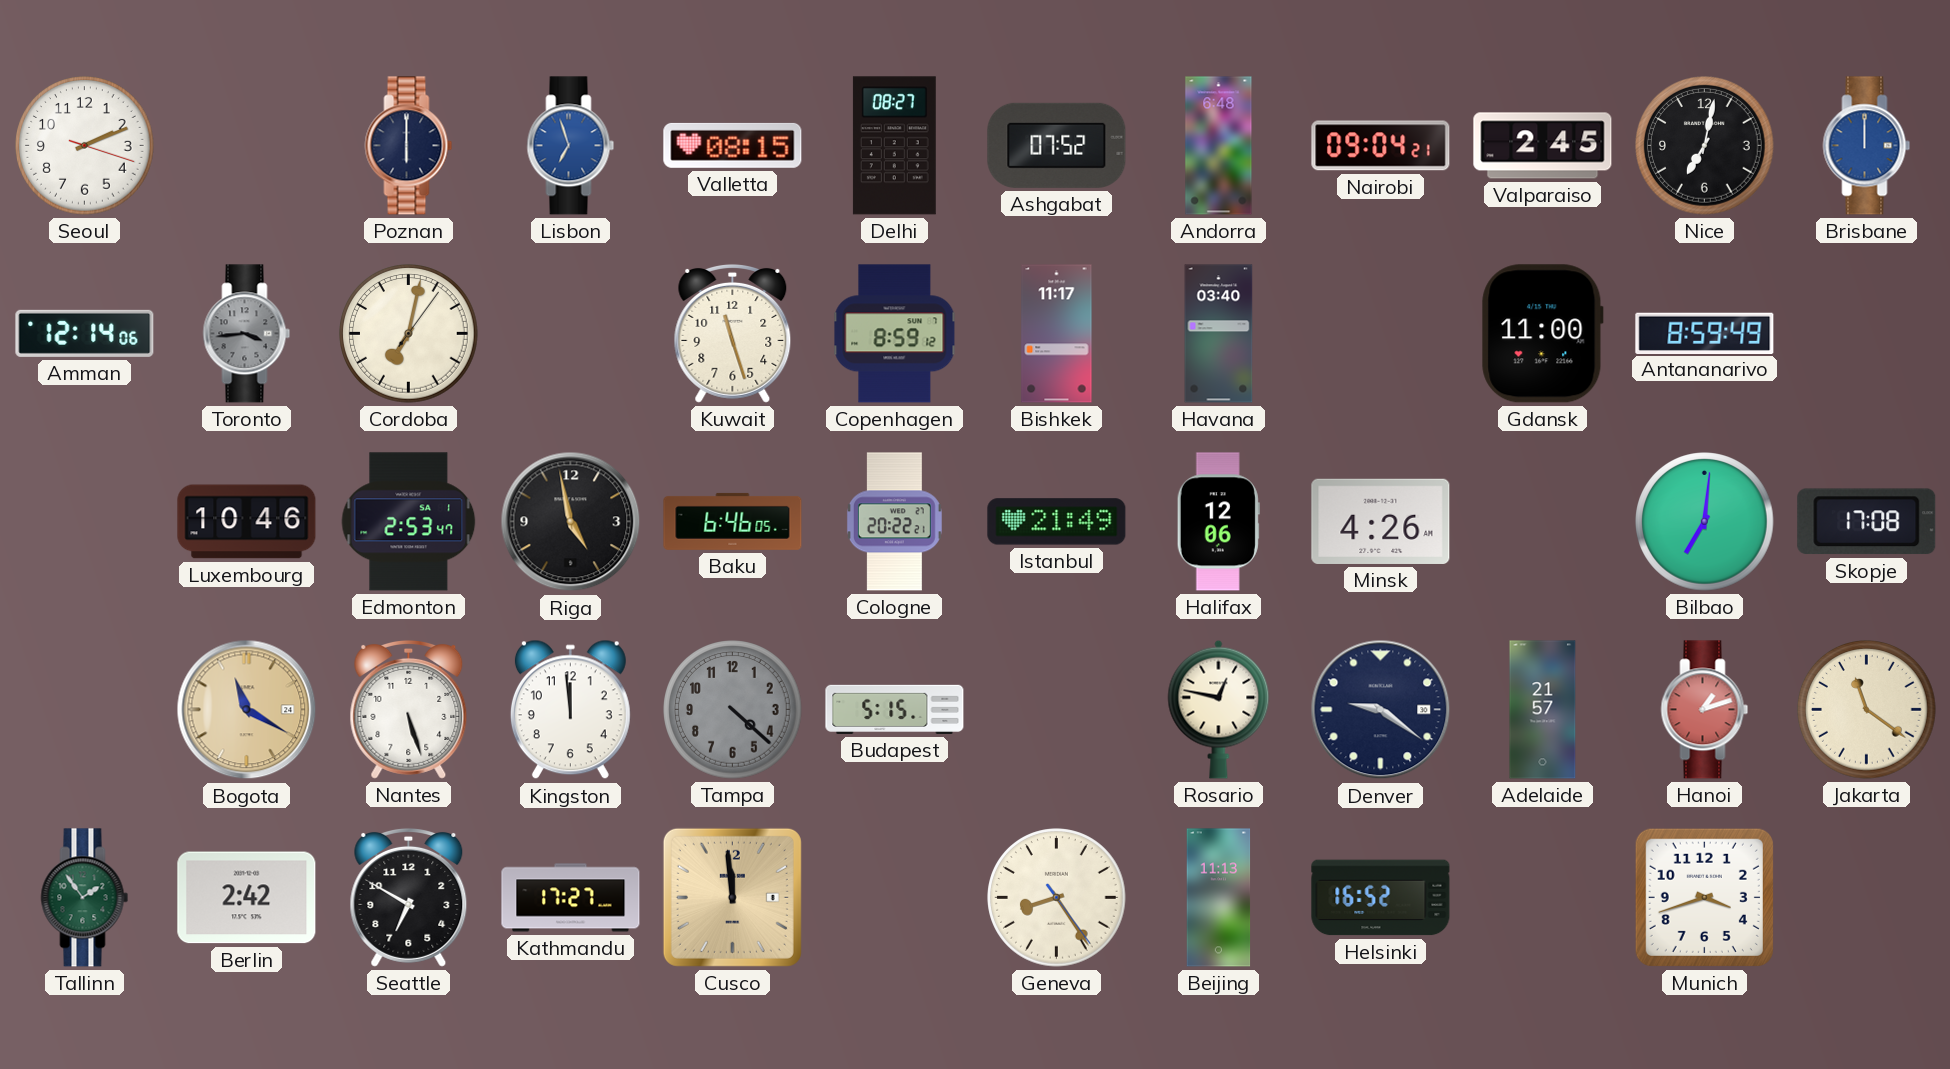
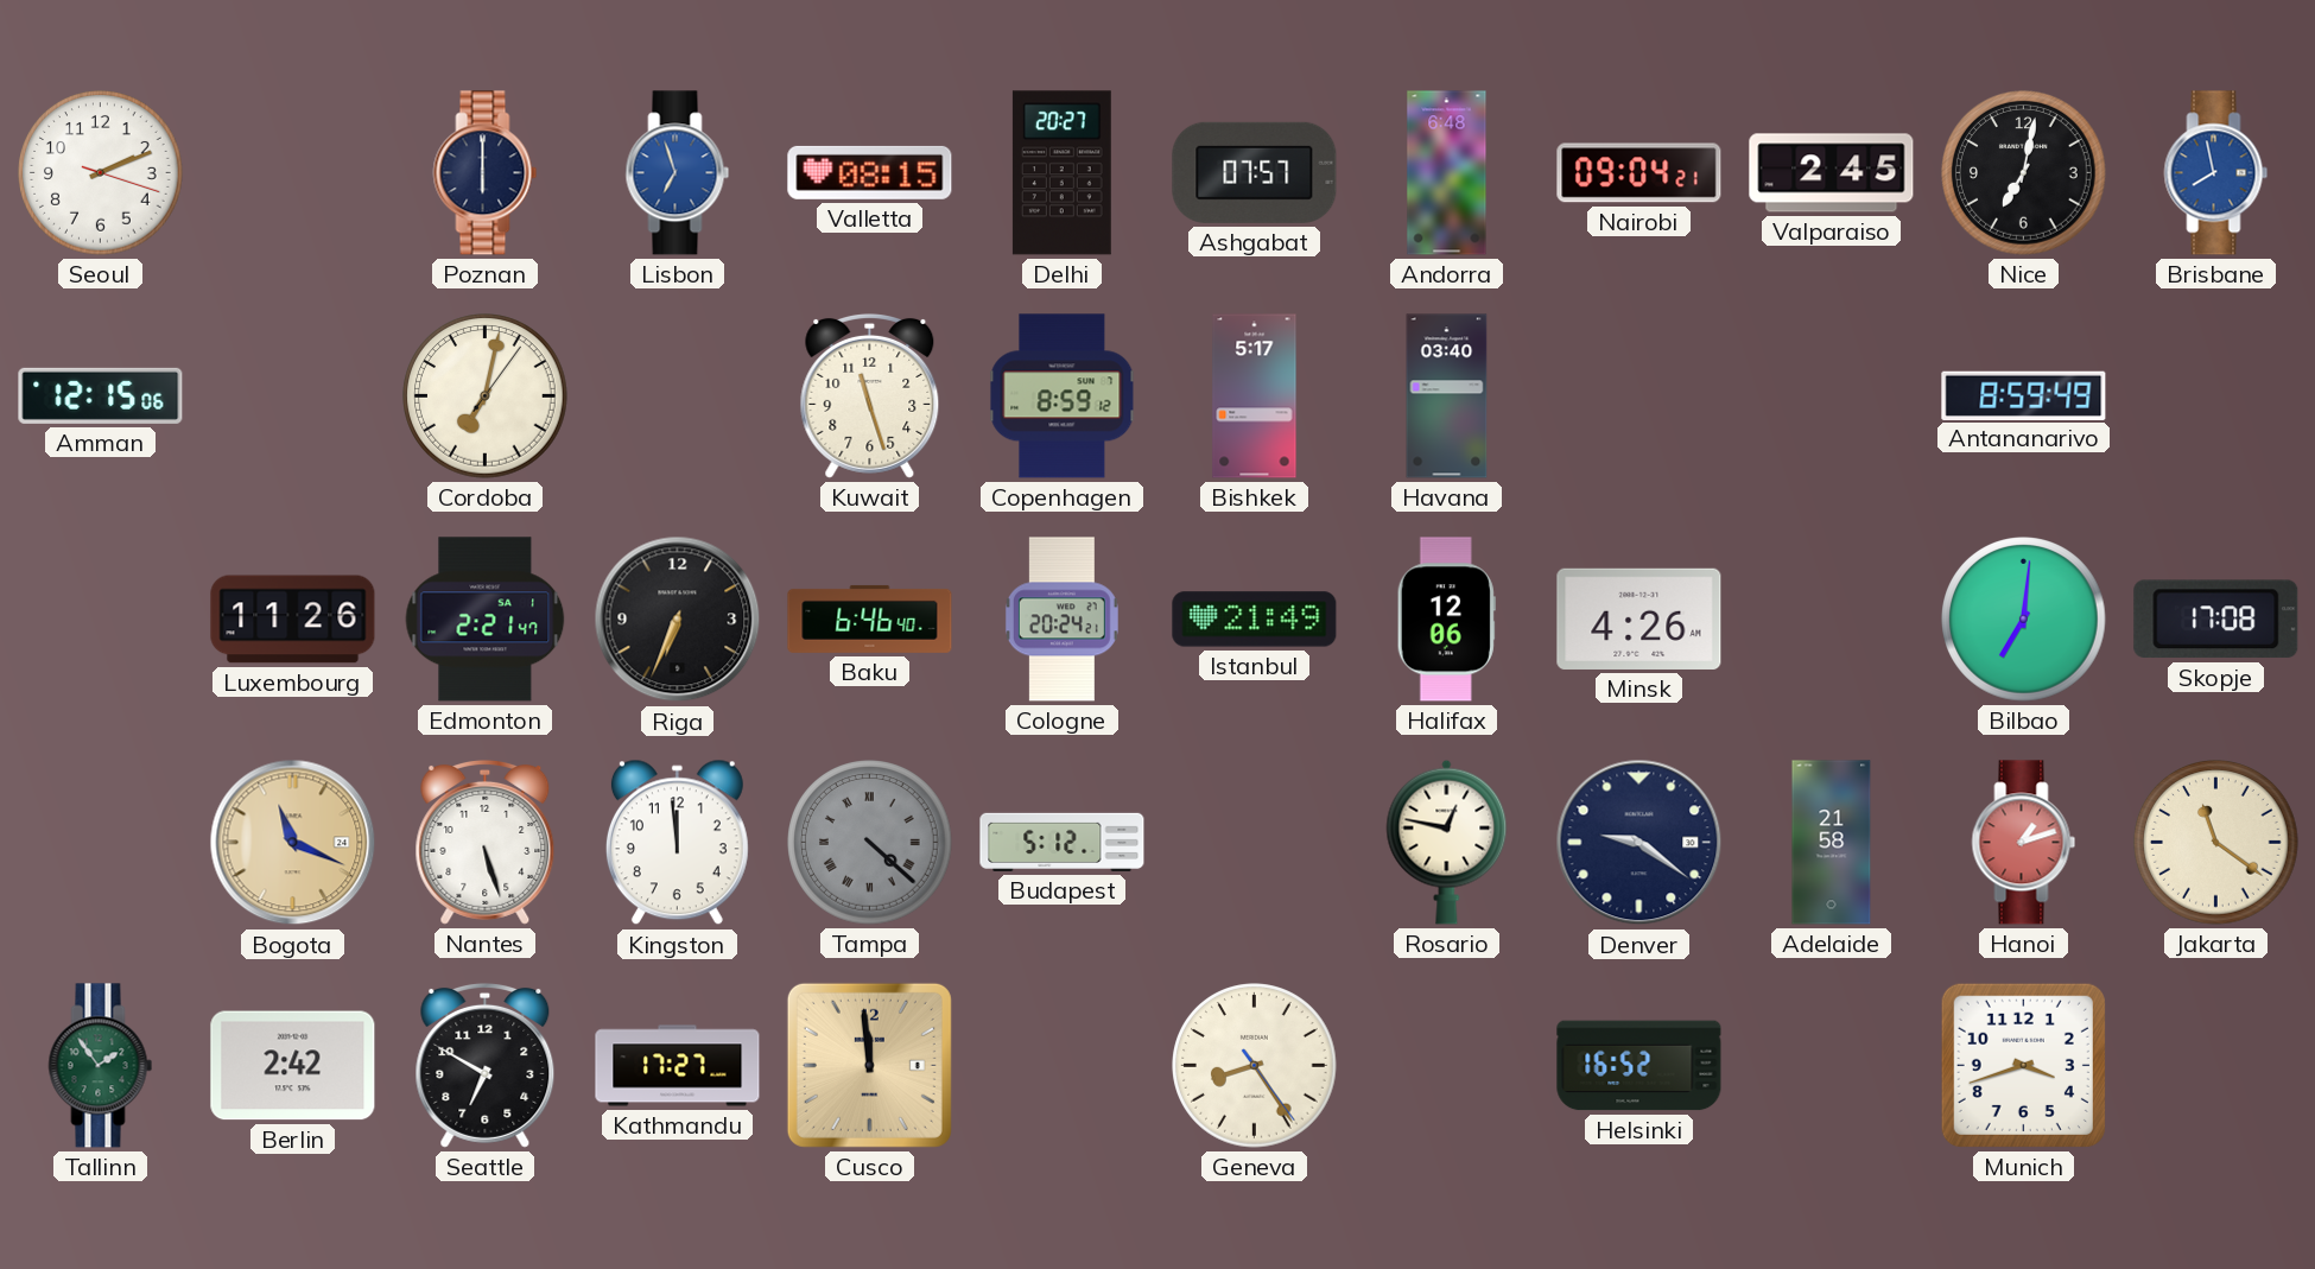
Delhi: 08:27 -> 20:27 (1061, 173)
Ashgabat: 07:52 -> 07:57 (1255, 172)
Brisbane: 12:00 -> 7:58 (2216, 173)
Amman: 12:14 -> 12:15 (101, 395)
Toronto: 3:44 -> none (247, 334)
Bishkek: 11:17 -> 5:17 (1255, 396)
Gdansk: 11:00 -> none (1542, 334)
Luxembourg: 10:46 -> 11:26 (293, 620)
Edmonton: 2:53 -> 2:21 (486, 620)
Riga: 4:58 -> 6:34 (678, 620)
Baku: 6:46:05 -> 6:46:40 (870, 618)
Cologne: 20:22 -> 20:24 (1061, 620)
Bogota: 11:20 -> 11:19 (293, 843)
Tampa numerals: Arabic -> Roman (870, 843)
Budapest: 5:15 -> 5:12 (1063, 842)
Adelaide: 21:57 -> 21:58 (1832, 843)
Beijing: 11:13 -> none (1219, 898)
